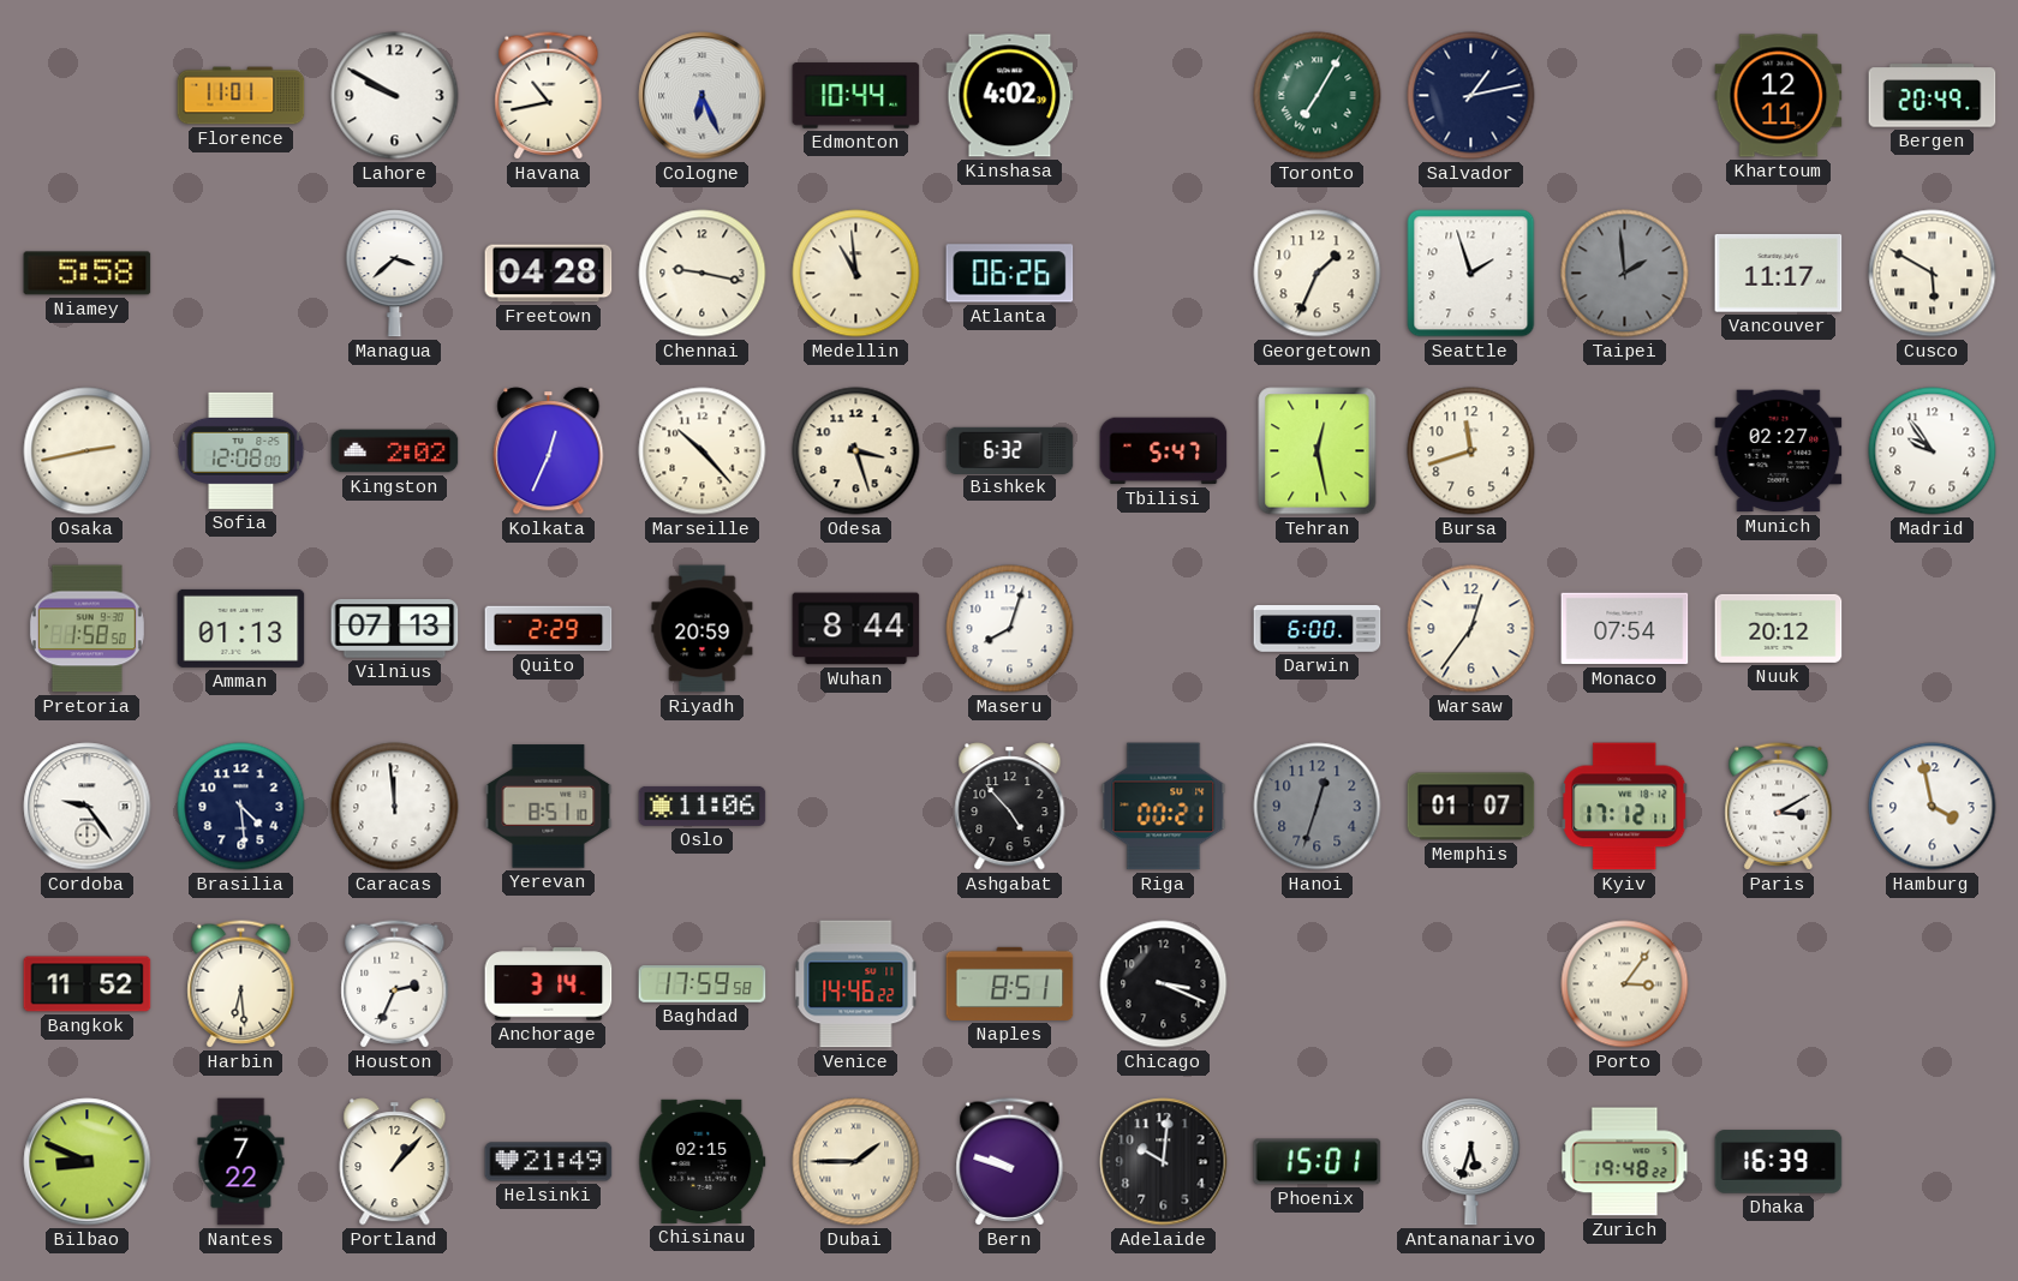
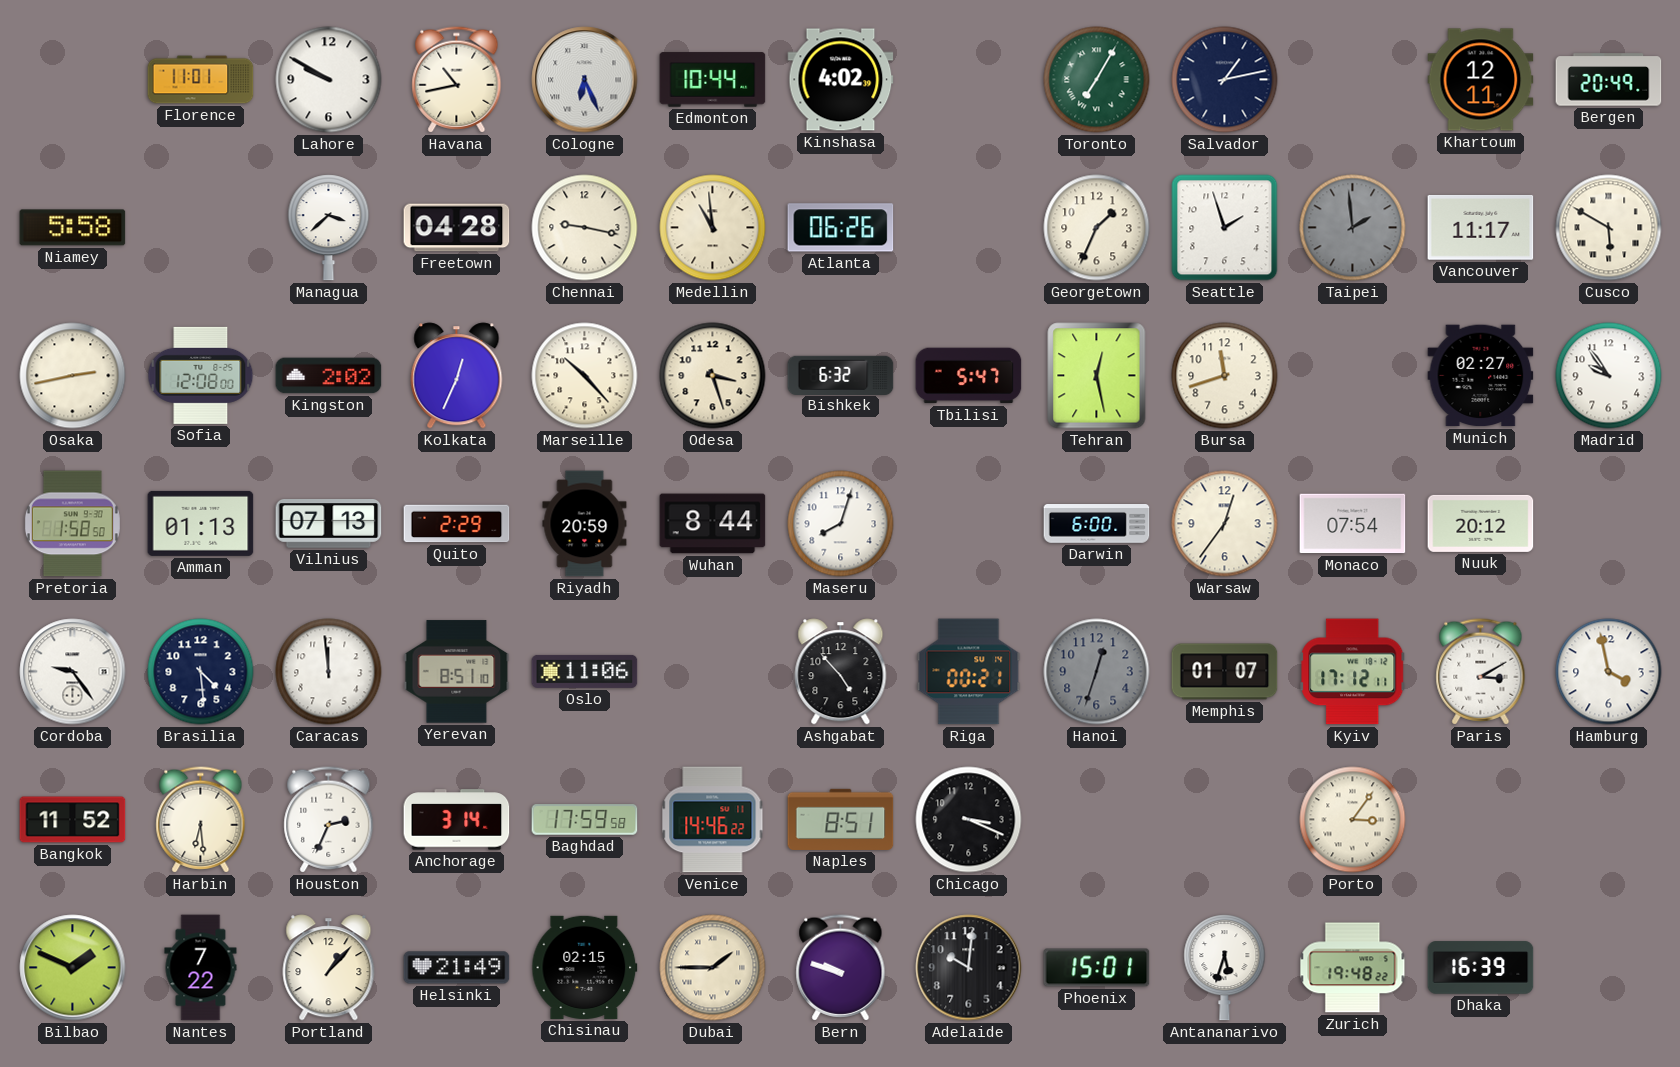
Bilbao: 8:49 -> 1:49 (73, 968)
